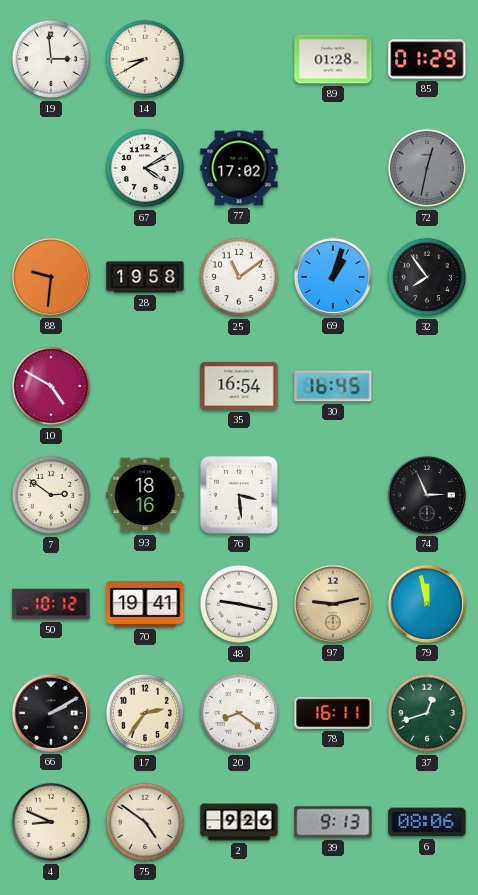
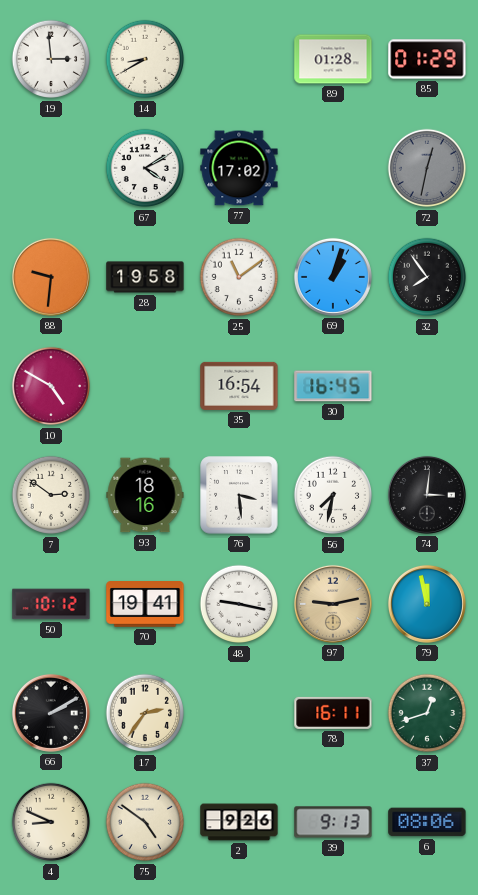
56: none -> 7:32 (333, 495)
74: 2:56 -> 3:01 (427, 495)
20: 8:21 -> none (239, 713)
